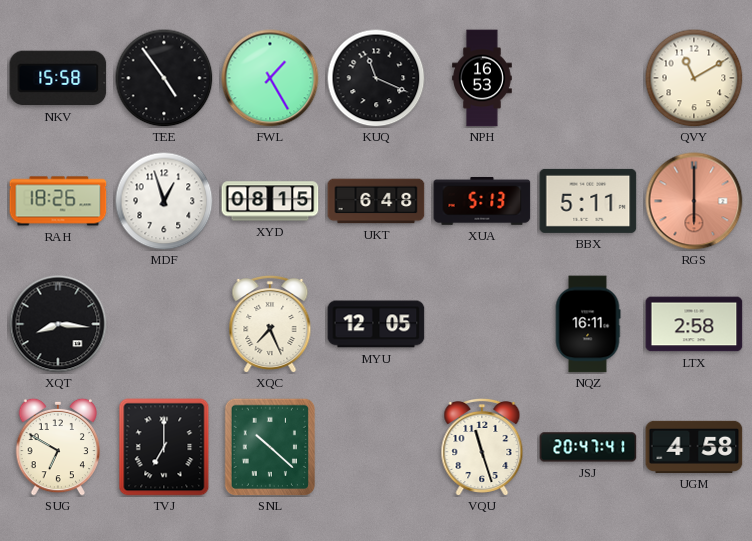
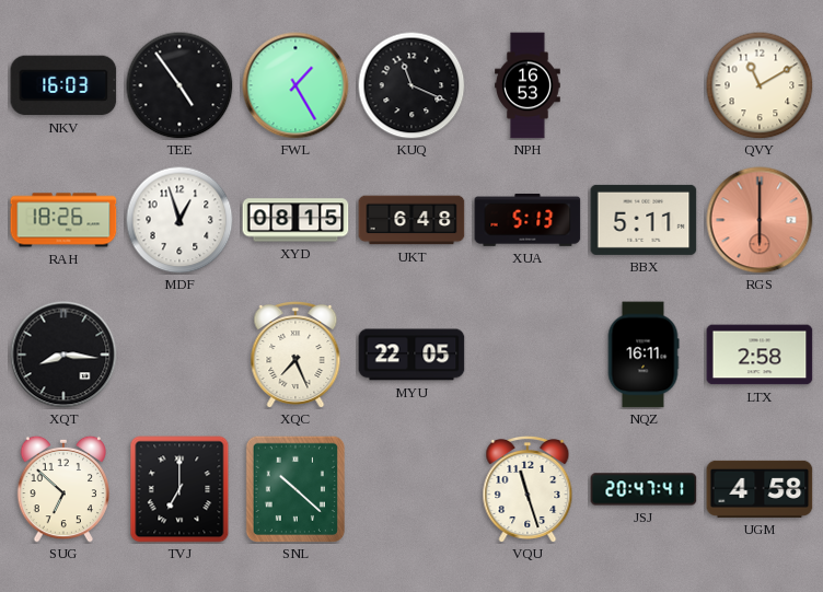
NKV: 15:58 -> 16:03 (63, 85)
MYU: 12:05 -> 22:05 (411, 355)
SUG: 6:50 -> 6:52 (63, 489)
